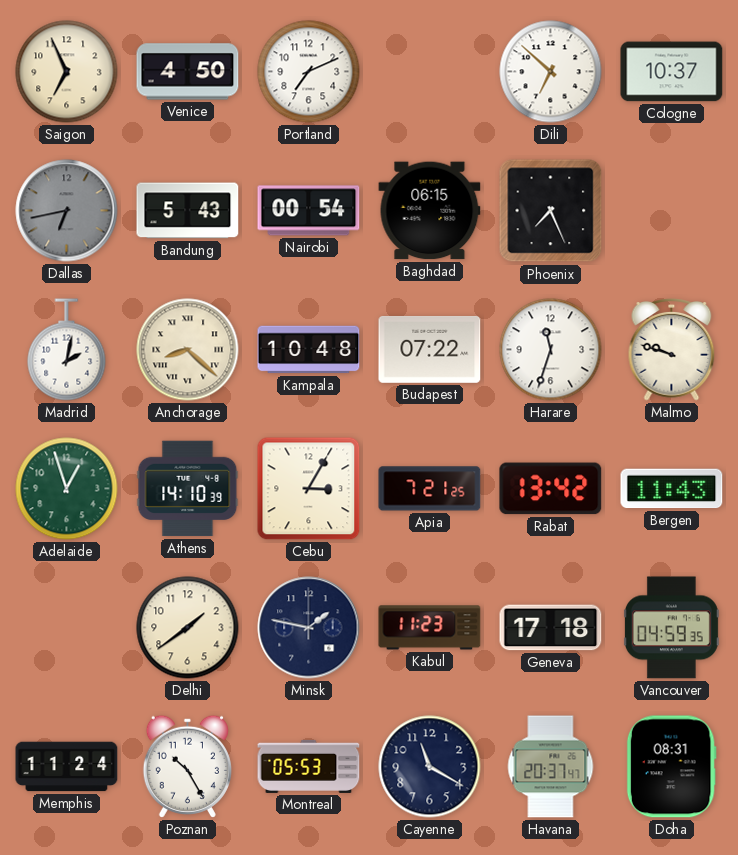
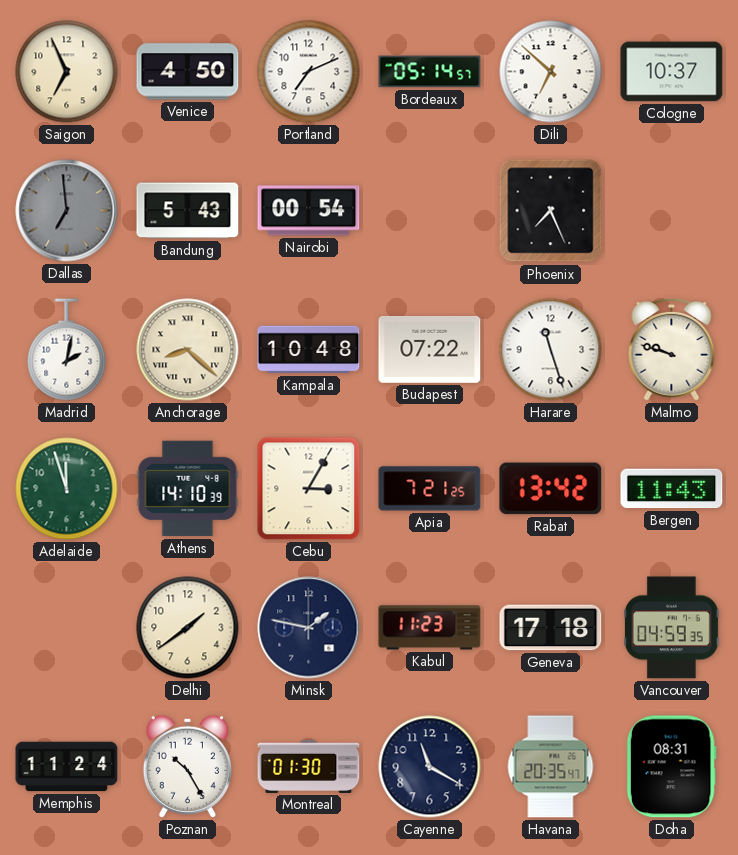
Bordeaux: none -> 05:14 (430, 72)
Dallas: 6:43 -> 6:59 (67, 211)
Baghdad: 06:15 -> none (430, 211)
Harare: 11:33 -> 11:27 (551, 350)
Adelaide: 12:57 -> 11:57 (67, 489)
Montreal: 05:53 -> 01:30 (309, 766)
Havana: 20:37 -> 20:35 (551, 767)
